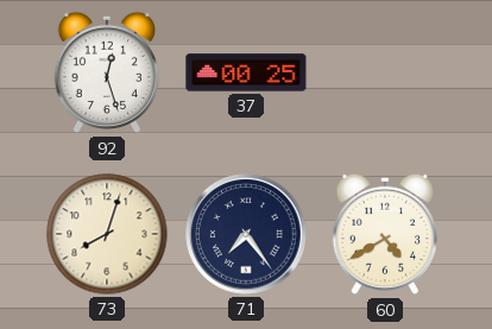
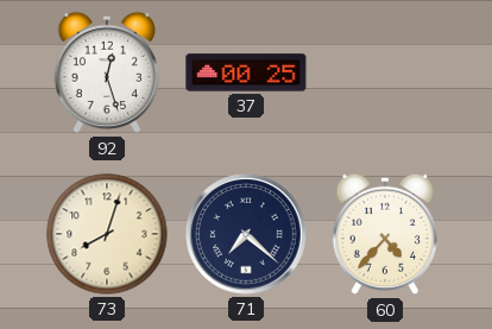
71: 7:24 -> 7:22 (246, 234)
60: 4:40 -> 4:37 (384, 234)
